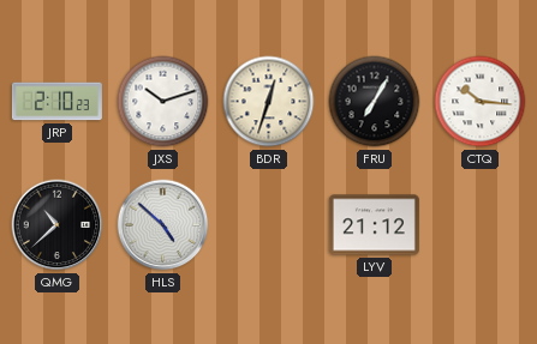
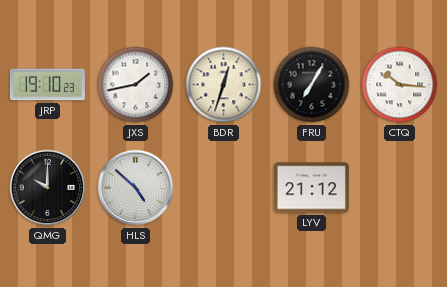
JRP: 2:10 -> 19:10 (47, 85)
JXS: 10:12 -> 1:43 (136, 85)
QMG: 10:38 -> 10:00 (48, 188)
